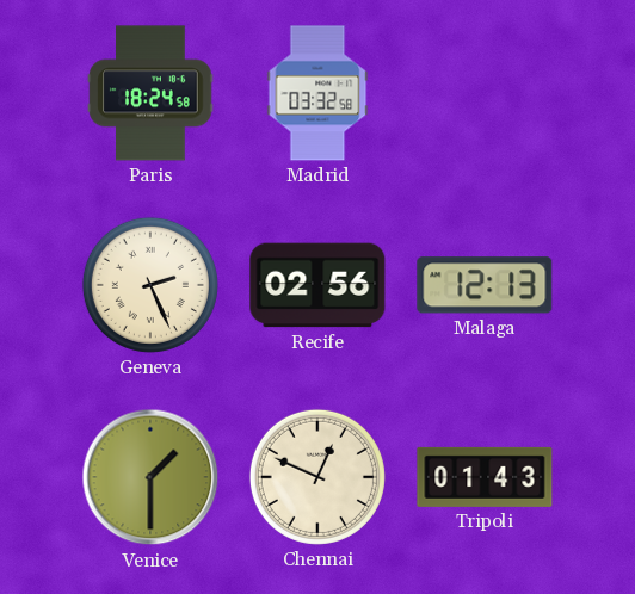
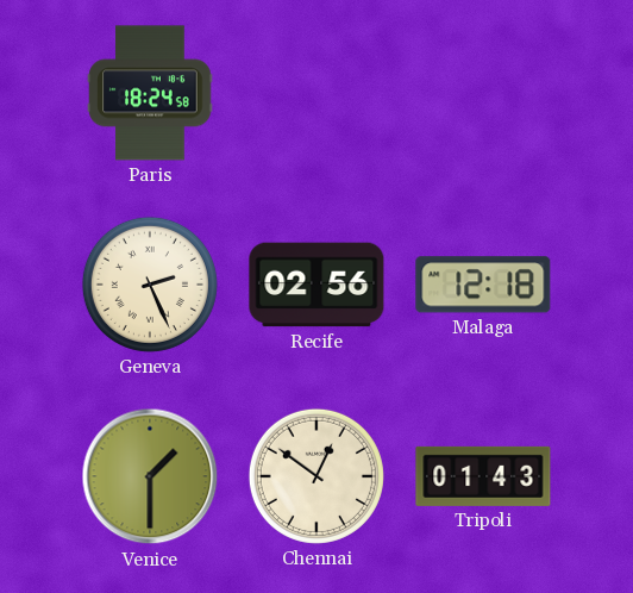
Madrid: 03:32 -> none (317, 93)
Malaga: 12:13 -> 12:18 (483, 285)
Chennai: 12:49 -> 12:51 (316, 476)
